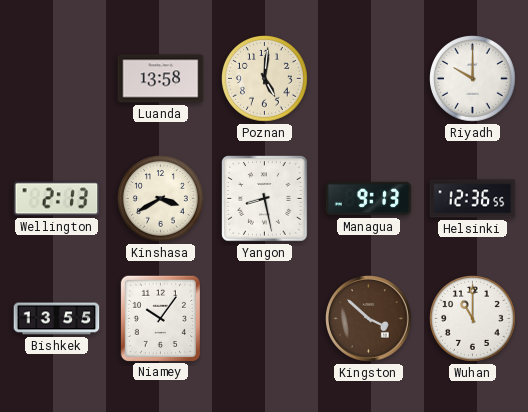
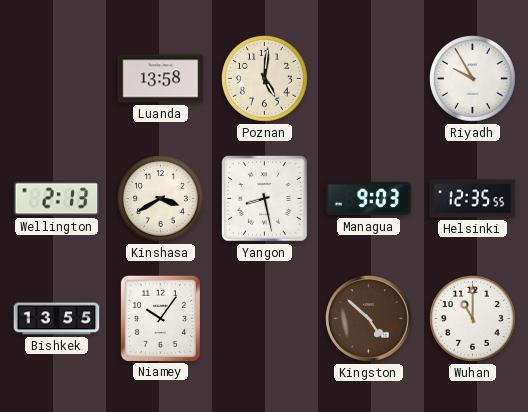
Riyadh: 10:00 -> 9:55 (473, 79)
Managua: 9:13 -> 9:03 (369, 199)
Helsinki: 12:36 -> 12:35 (473, 199)
Kingston: 3:52 -> 4:52 (369, 319)
